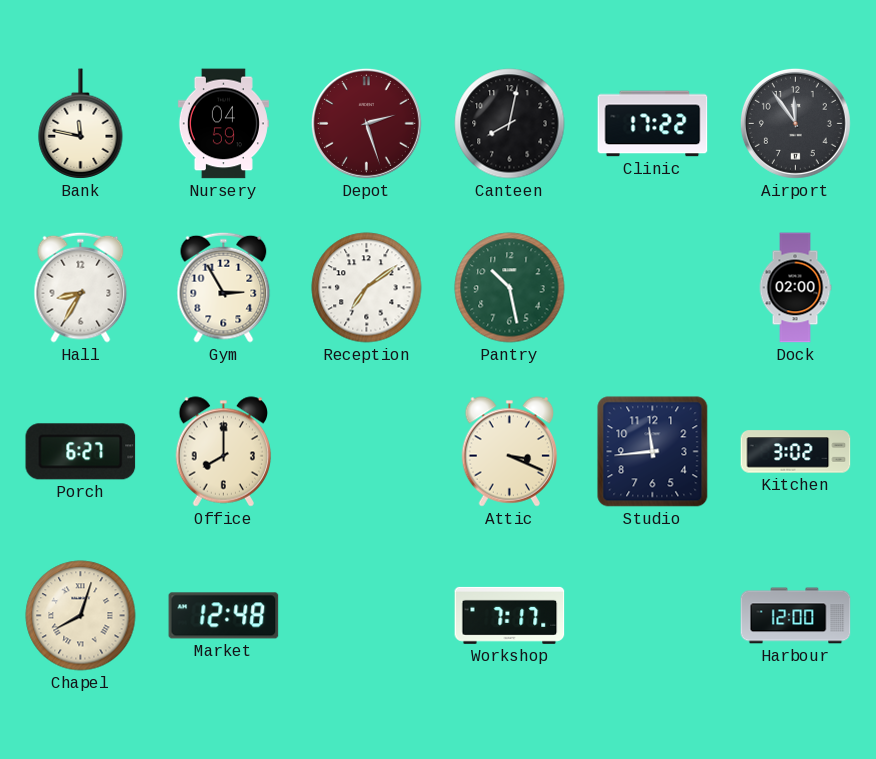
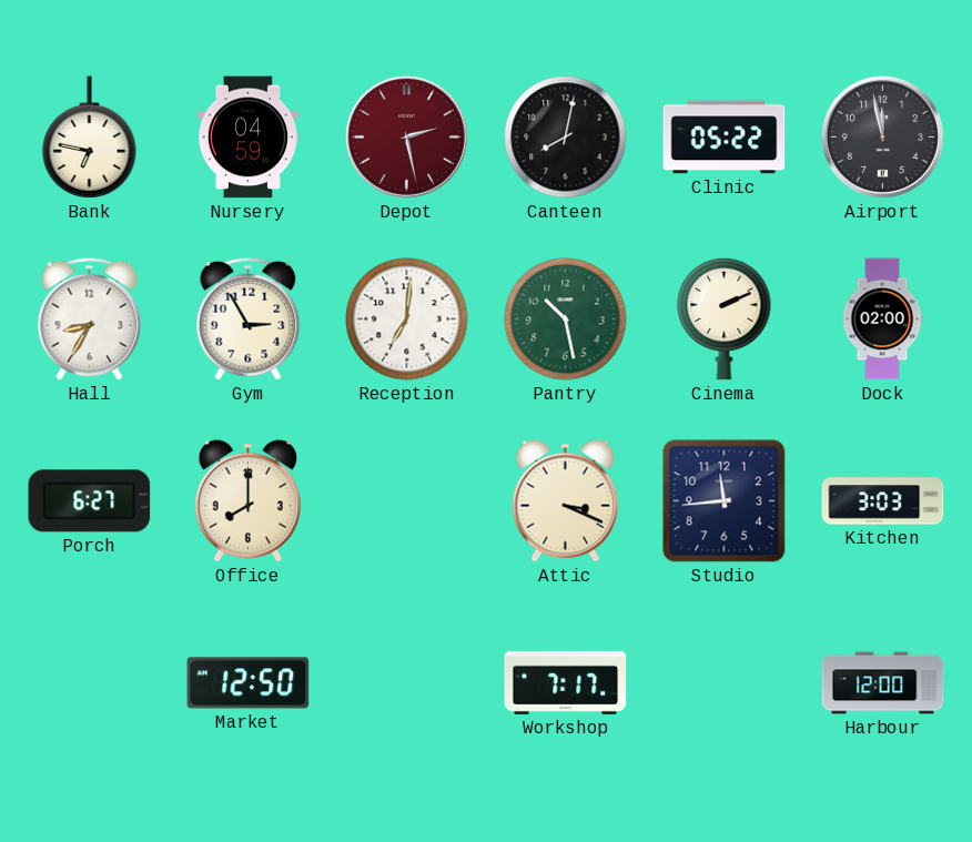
Bank: 11:47 -> 6:47 (90, 138)
Depot: 2:27 -> 2:28 (406, 136)
Clinic: 17:22 -> 05:22 (725, 138)
Airport: 11:54 -> 11:58 (882, 136)
Reception: 7:09 -> 7:01 (407, 319)
Cinema: none -> 2:11 (725, 318)
Kitchen: 3:02 -> 3:03 (883, 501)
Chapel: 8:03 -> none (81, 616)
Market: 12:48 -> 12:50 (249, 683)
